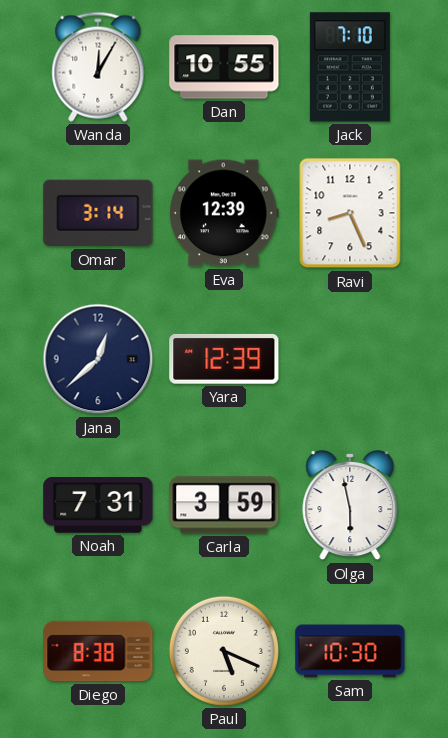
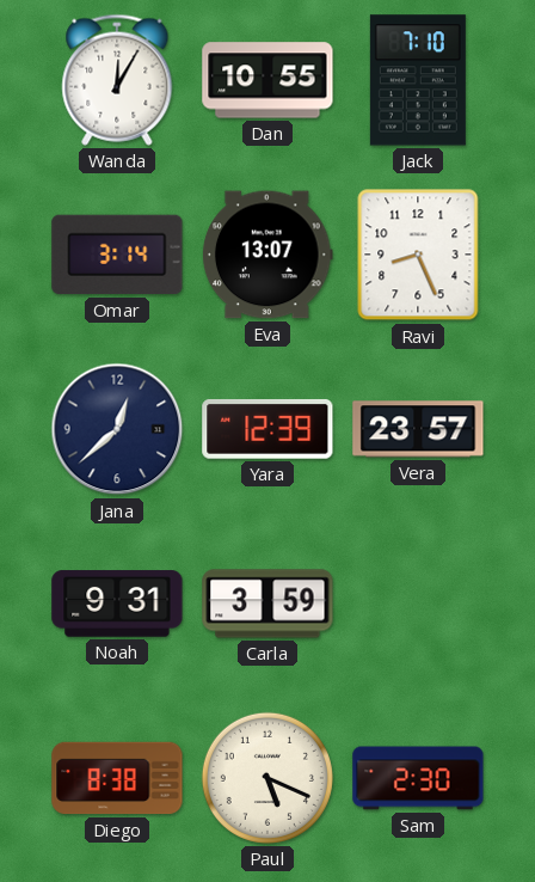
Eva: 12:39 -> 13:07 (267, 255)
Vera: none -> 23:57 (418, 429)
Noah: 7:31 -> 9:31 (117, 604)
Olga: 5:58 -> none (350, 506)
Sam: 10:30 -> 2:30 (418, 778)
